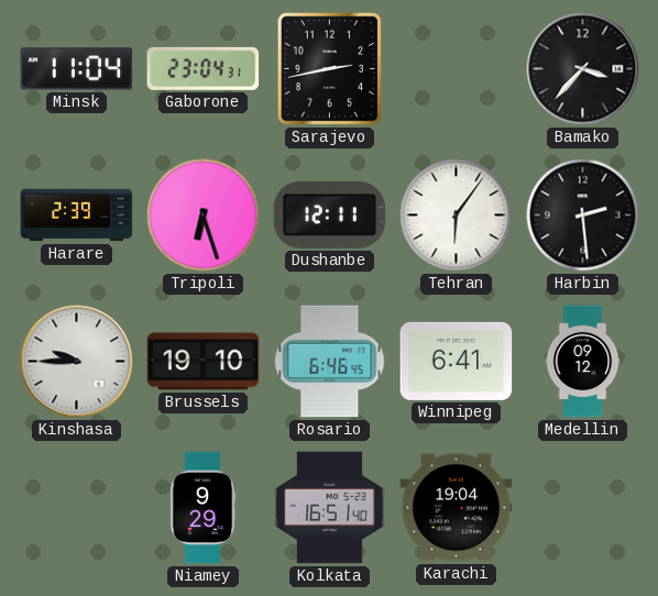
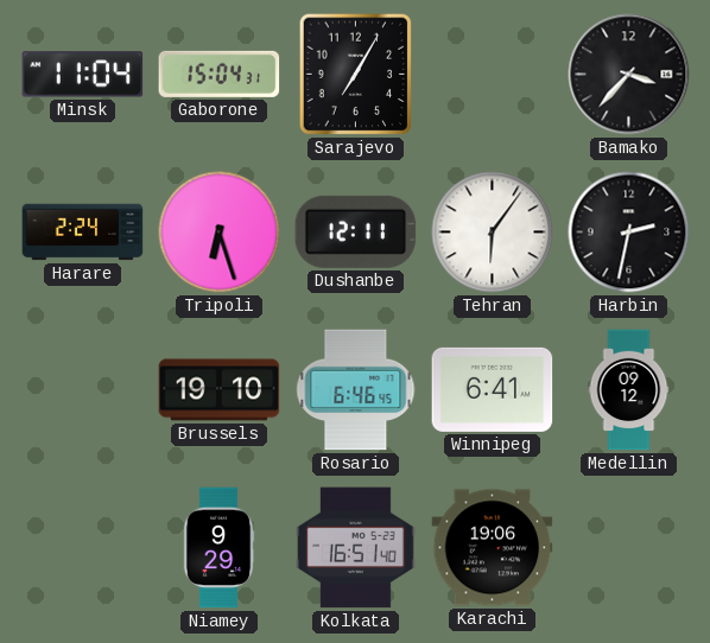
Gaborone: 23:04 -> 15:04 (220, 74)
Sarajevo: 2:43 -> 7:05 (356, 75)
Harare: 2:39 -> 2:24 (83, 233)
Harbin: 2:29 -> 2:32 (629, 233)
Kinshasa: 9:45 -> none (77, 362)
Karachi: 19:04 -> 19:06 (493, 548)
